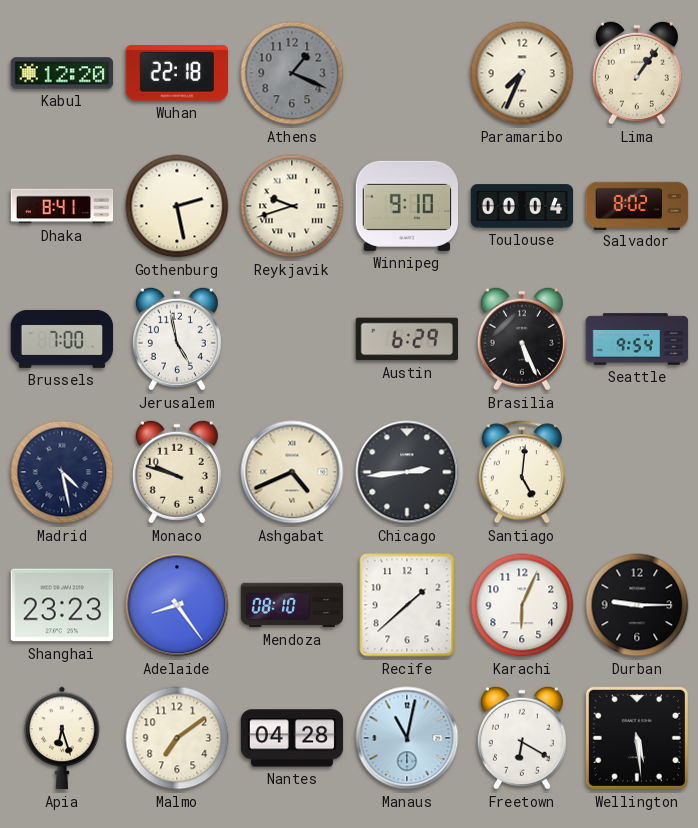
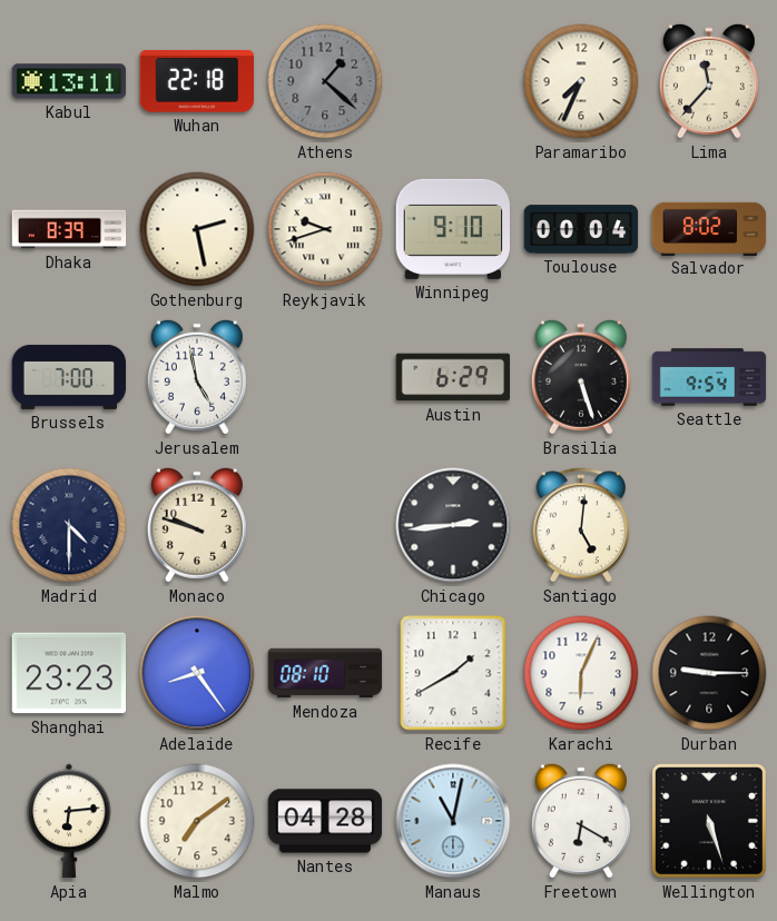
Kabul: 12:20 -> 13:11 (69, 81)
Athens: 1:19 -> 1:22 (325, 81)
Lima: 1:06 -> 11:37 (709, 81)
Dhaka: 8:41 -> 8:39 (69, 229)
Brasilia: 5:26 -> 5:27 (581, 377)
Madrid: 4:28 -> 4:30 (69, 525)
Ashgabat: 4:41 -> none (292, 472)
Recife: 1:38 -> 1:40 (453, 673)
Apia: 6:27 -> 6:14 (69, 821)
Wellington: 5:29 -> 5:27 (709, 821)
